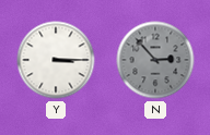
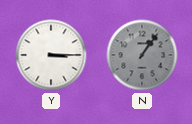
N: 2:53 -> 1:06 (142, 55)
